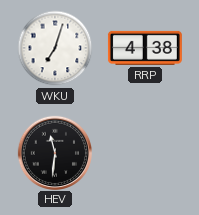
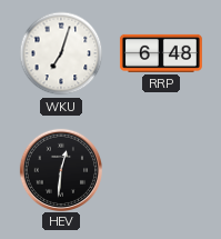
RRP: 4:38 -> 6:48 (161, 53)
HEV: 11:31 -> 12:31 (60, 169)
